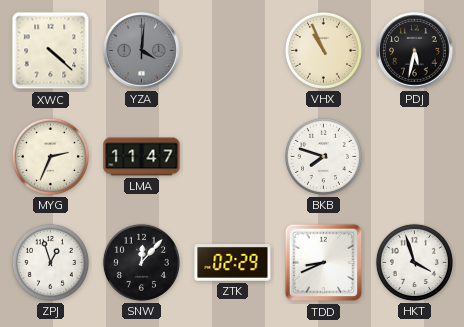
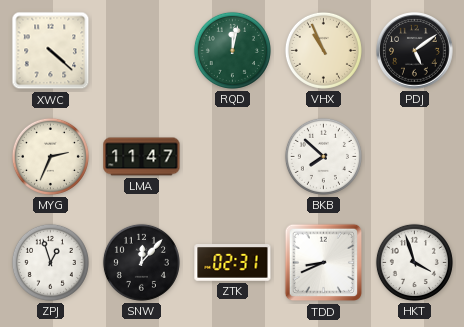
YZA: 4:01 -> none (142, 51)
RQD: none -> 12:02 (232, 50)
PDJ: 5:32 -> 5:09 (415, 51)
BKB: 7:48 -> 7:52 (323, 156)
ZTK: 02:29 -> 02:31 (233, 263)
